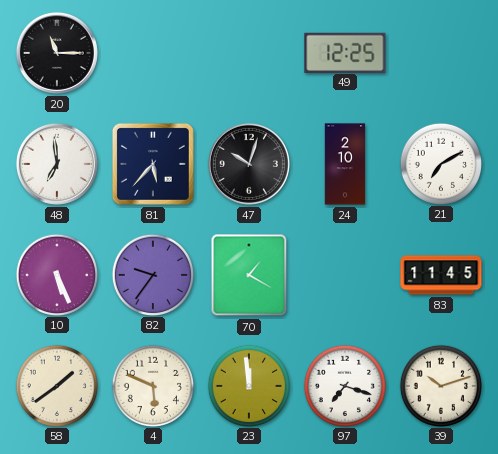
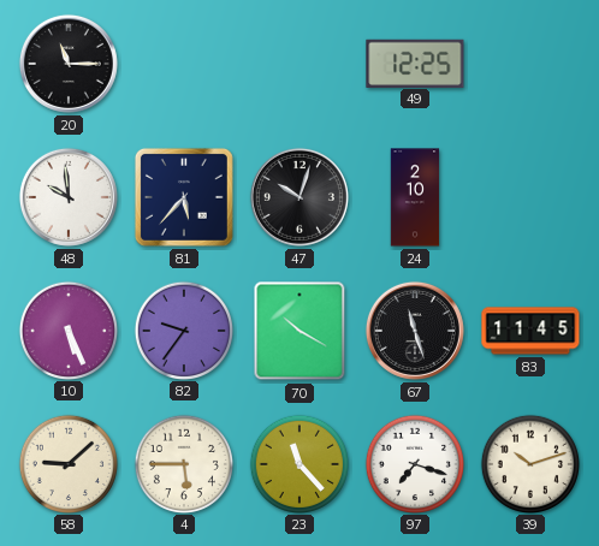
48: 6:59 -> 9:59 (69, 197)
21: 7:10 -> none (440, 163)
70: 1:20 -> 10:20 (299, 331)
67: none -> 11:27 (415, 331)
58: 1:39 -> 9:08 (67, 463)
4: 5:49 -> 5:45 (183, 463)
23: 11:59 -> 11:23 (298, 463)
